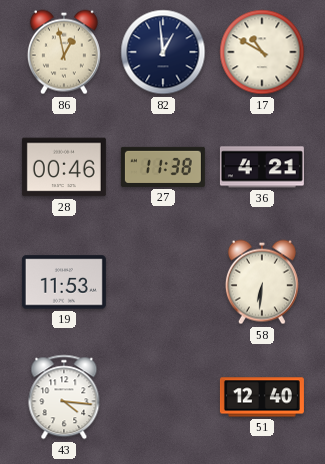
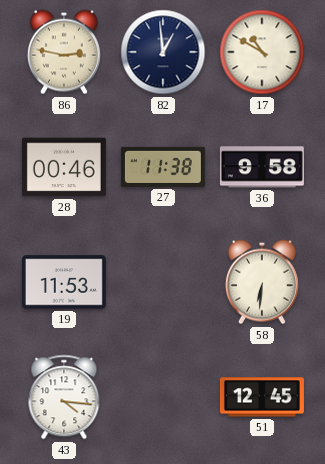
86: 12:58 -> 2:47 (64, 52)
36: 4:21 -> 9:58 (262, 167)
51: 12:40 -> 12:45 (262, 397)
